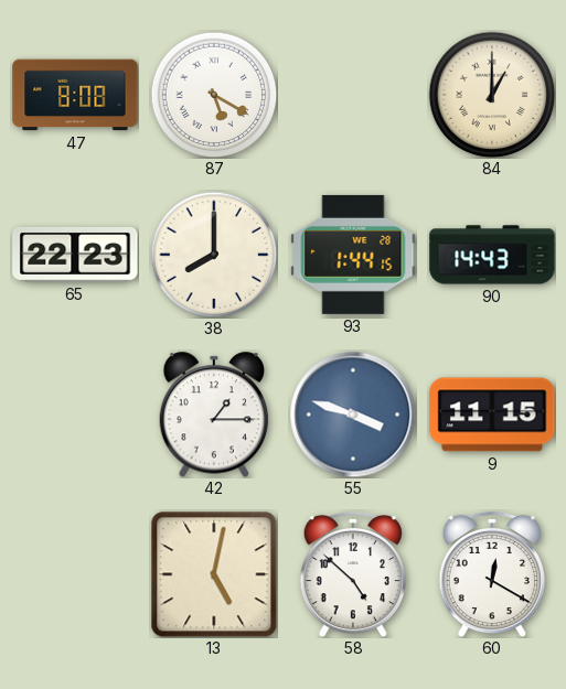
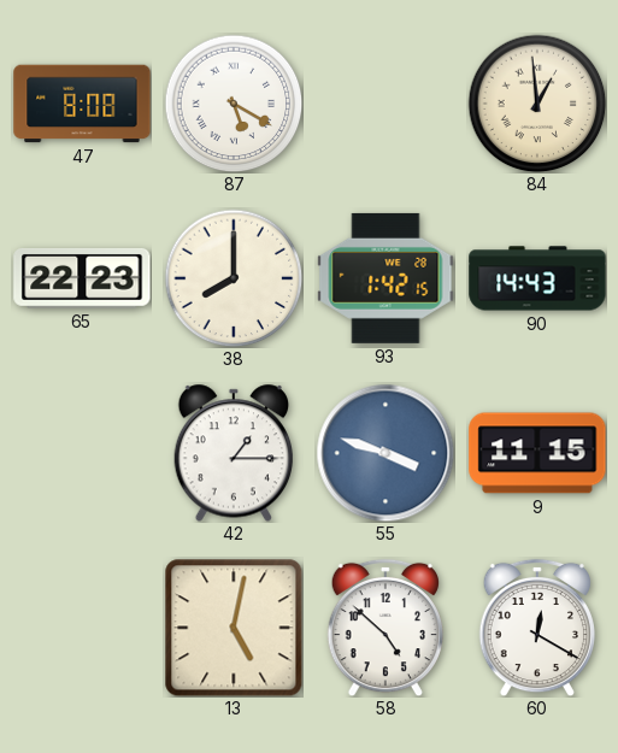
84: 1:00 -> 12:59 (537, 104)
93: 1:44 -> 1:42 (385, 278)
